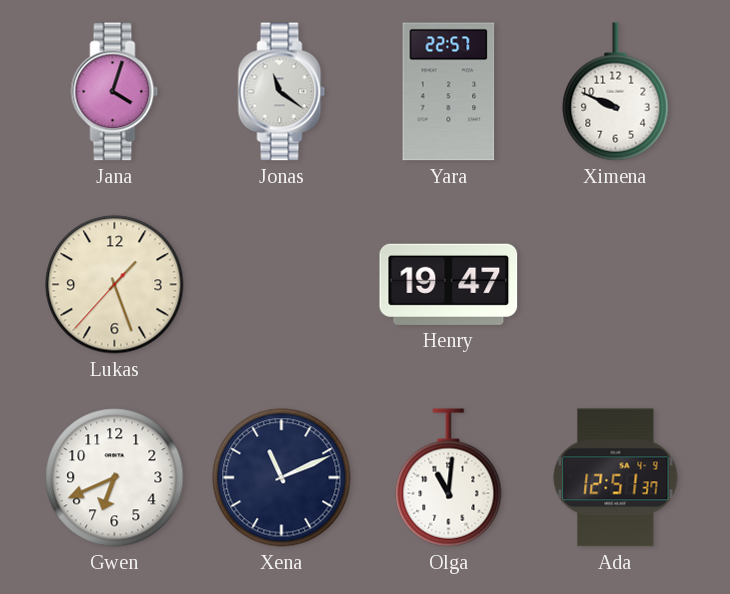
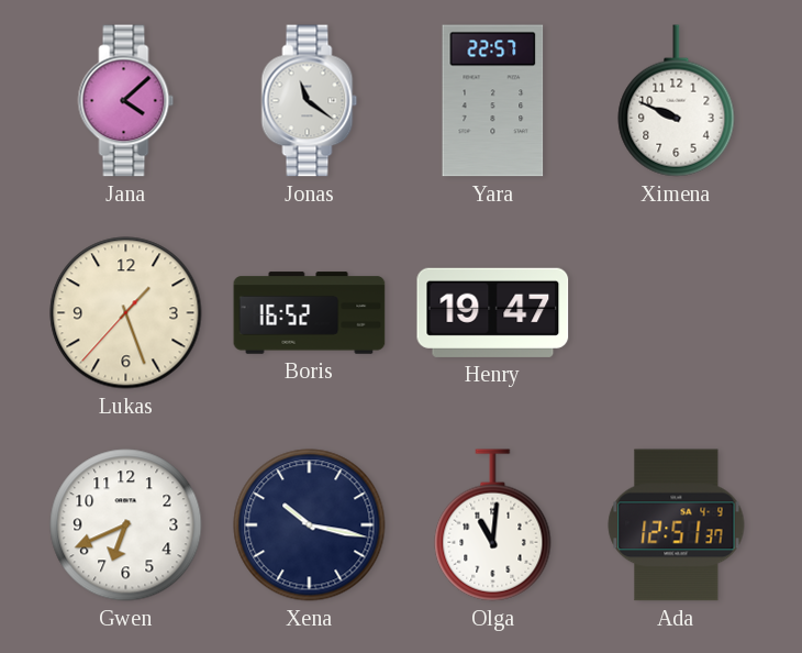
Jana: 4:03 -> 4:08 (126, 101)
Boris: none -> 16:52 (310, 313)
Xena: 11:11 -> 10:17 (310, 525)
